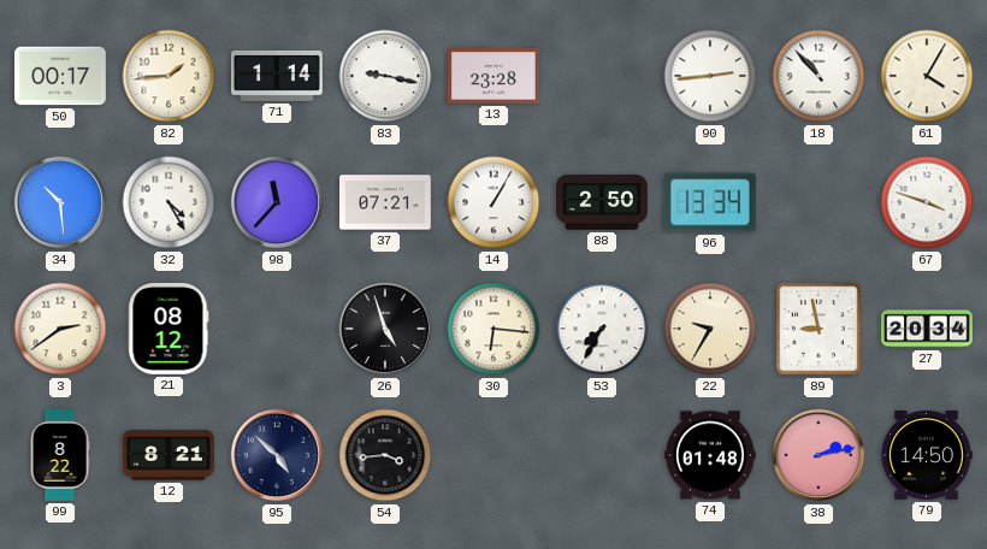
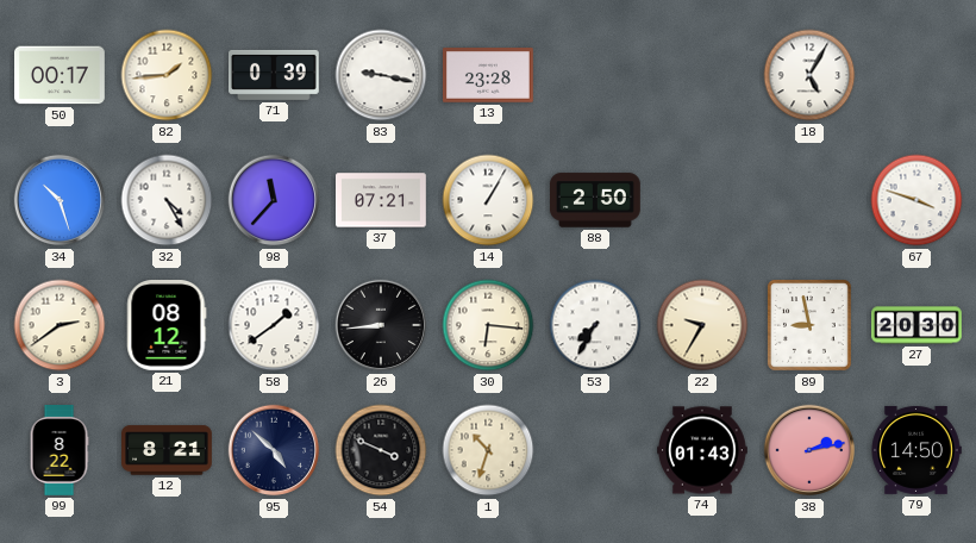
71: 1:14 -> 0:39 (275, 75)
90: 2:44 -> none (710, 76)
18: 10:53 -> 5:05 (809, 75)
61: 4:05 -> none (927, 76)
34: 10:29 -> 10:27 (60, 200)
96: 13:34 -> none (710, 202)
58: none -> 1:39 (274, 325)
26: 4:57 -> 8:44 (381, 325)
27: 20:34 -> 20:30 (916, 325)
54: 3:44 -> 3:49 (381, 450)
1: none -> 10:33 (488, 450)
74: 01:48 -> 01:43 (703, 450)
